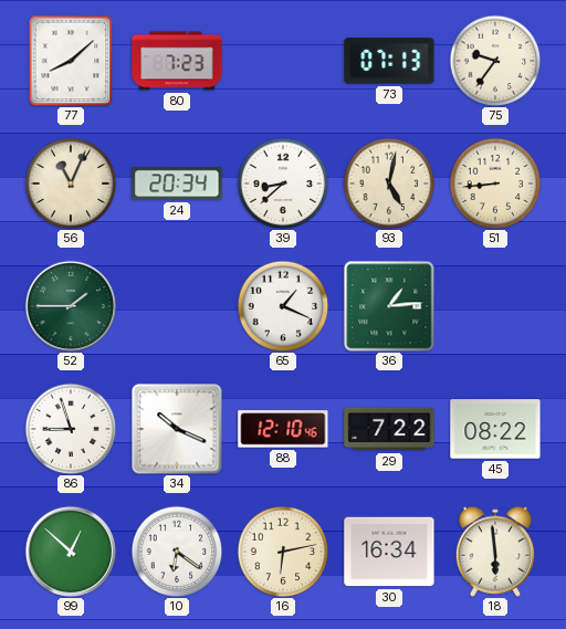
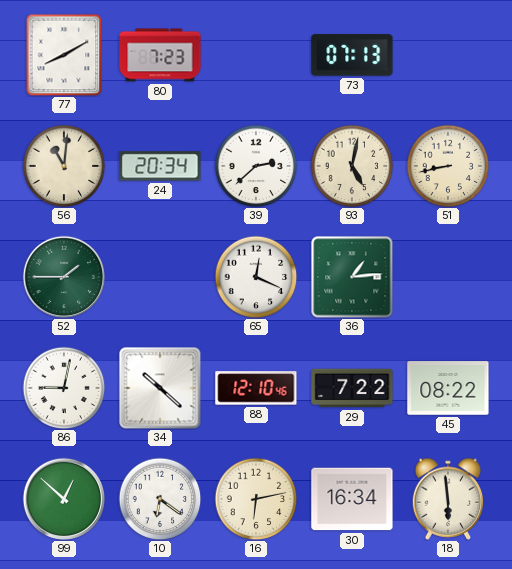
77: 8:08 -> 8:10 (64, 55)
75: 9:36 -> none (495, 61)
56: 11:04 -> 11:01 (64, 166)
39: 8:38 -> 2:38 (256, 166)
51: 8:44 -> 8:43 (448, 166)
65: 1:19 -> 12:19 (256, 277)
86: 8:57 -> 9:02 (64, 388)
34: 10:19 -> 10:22 (160, 388)
